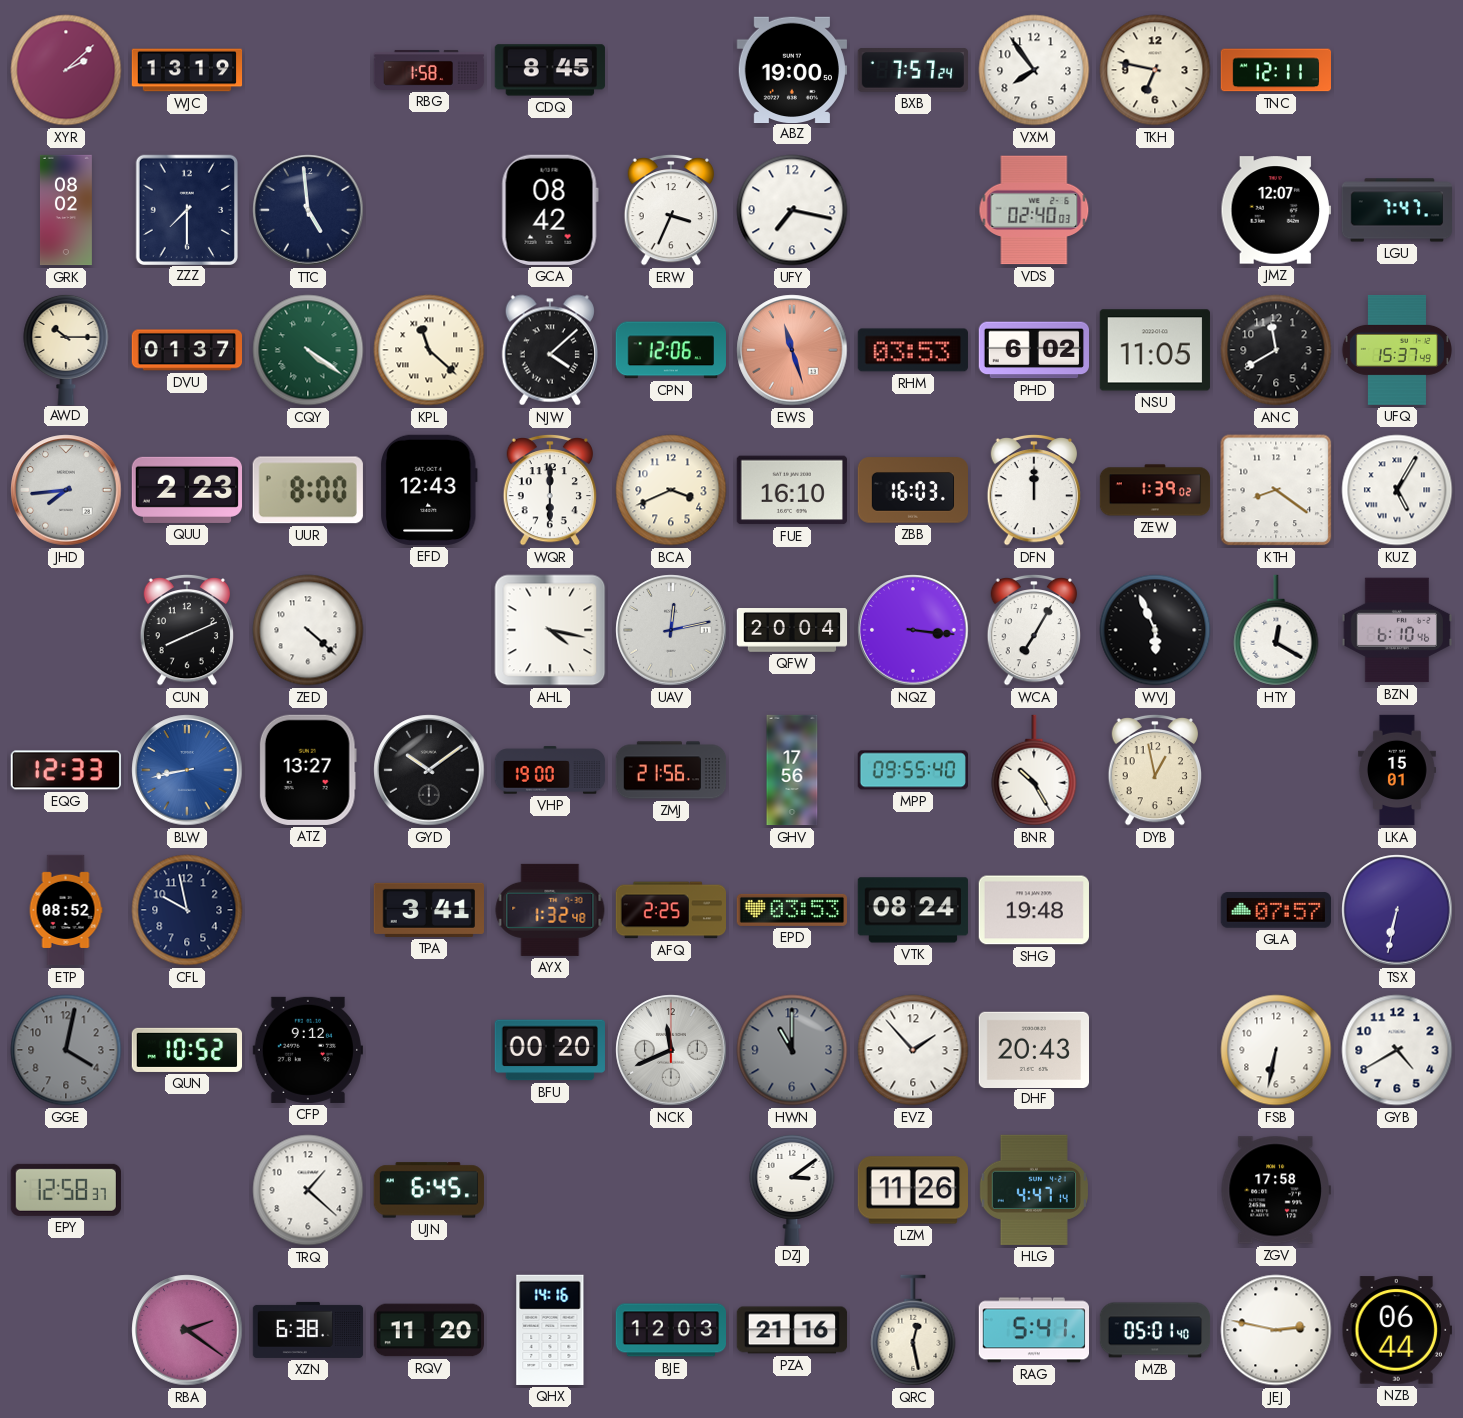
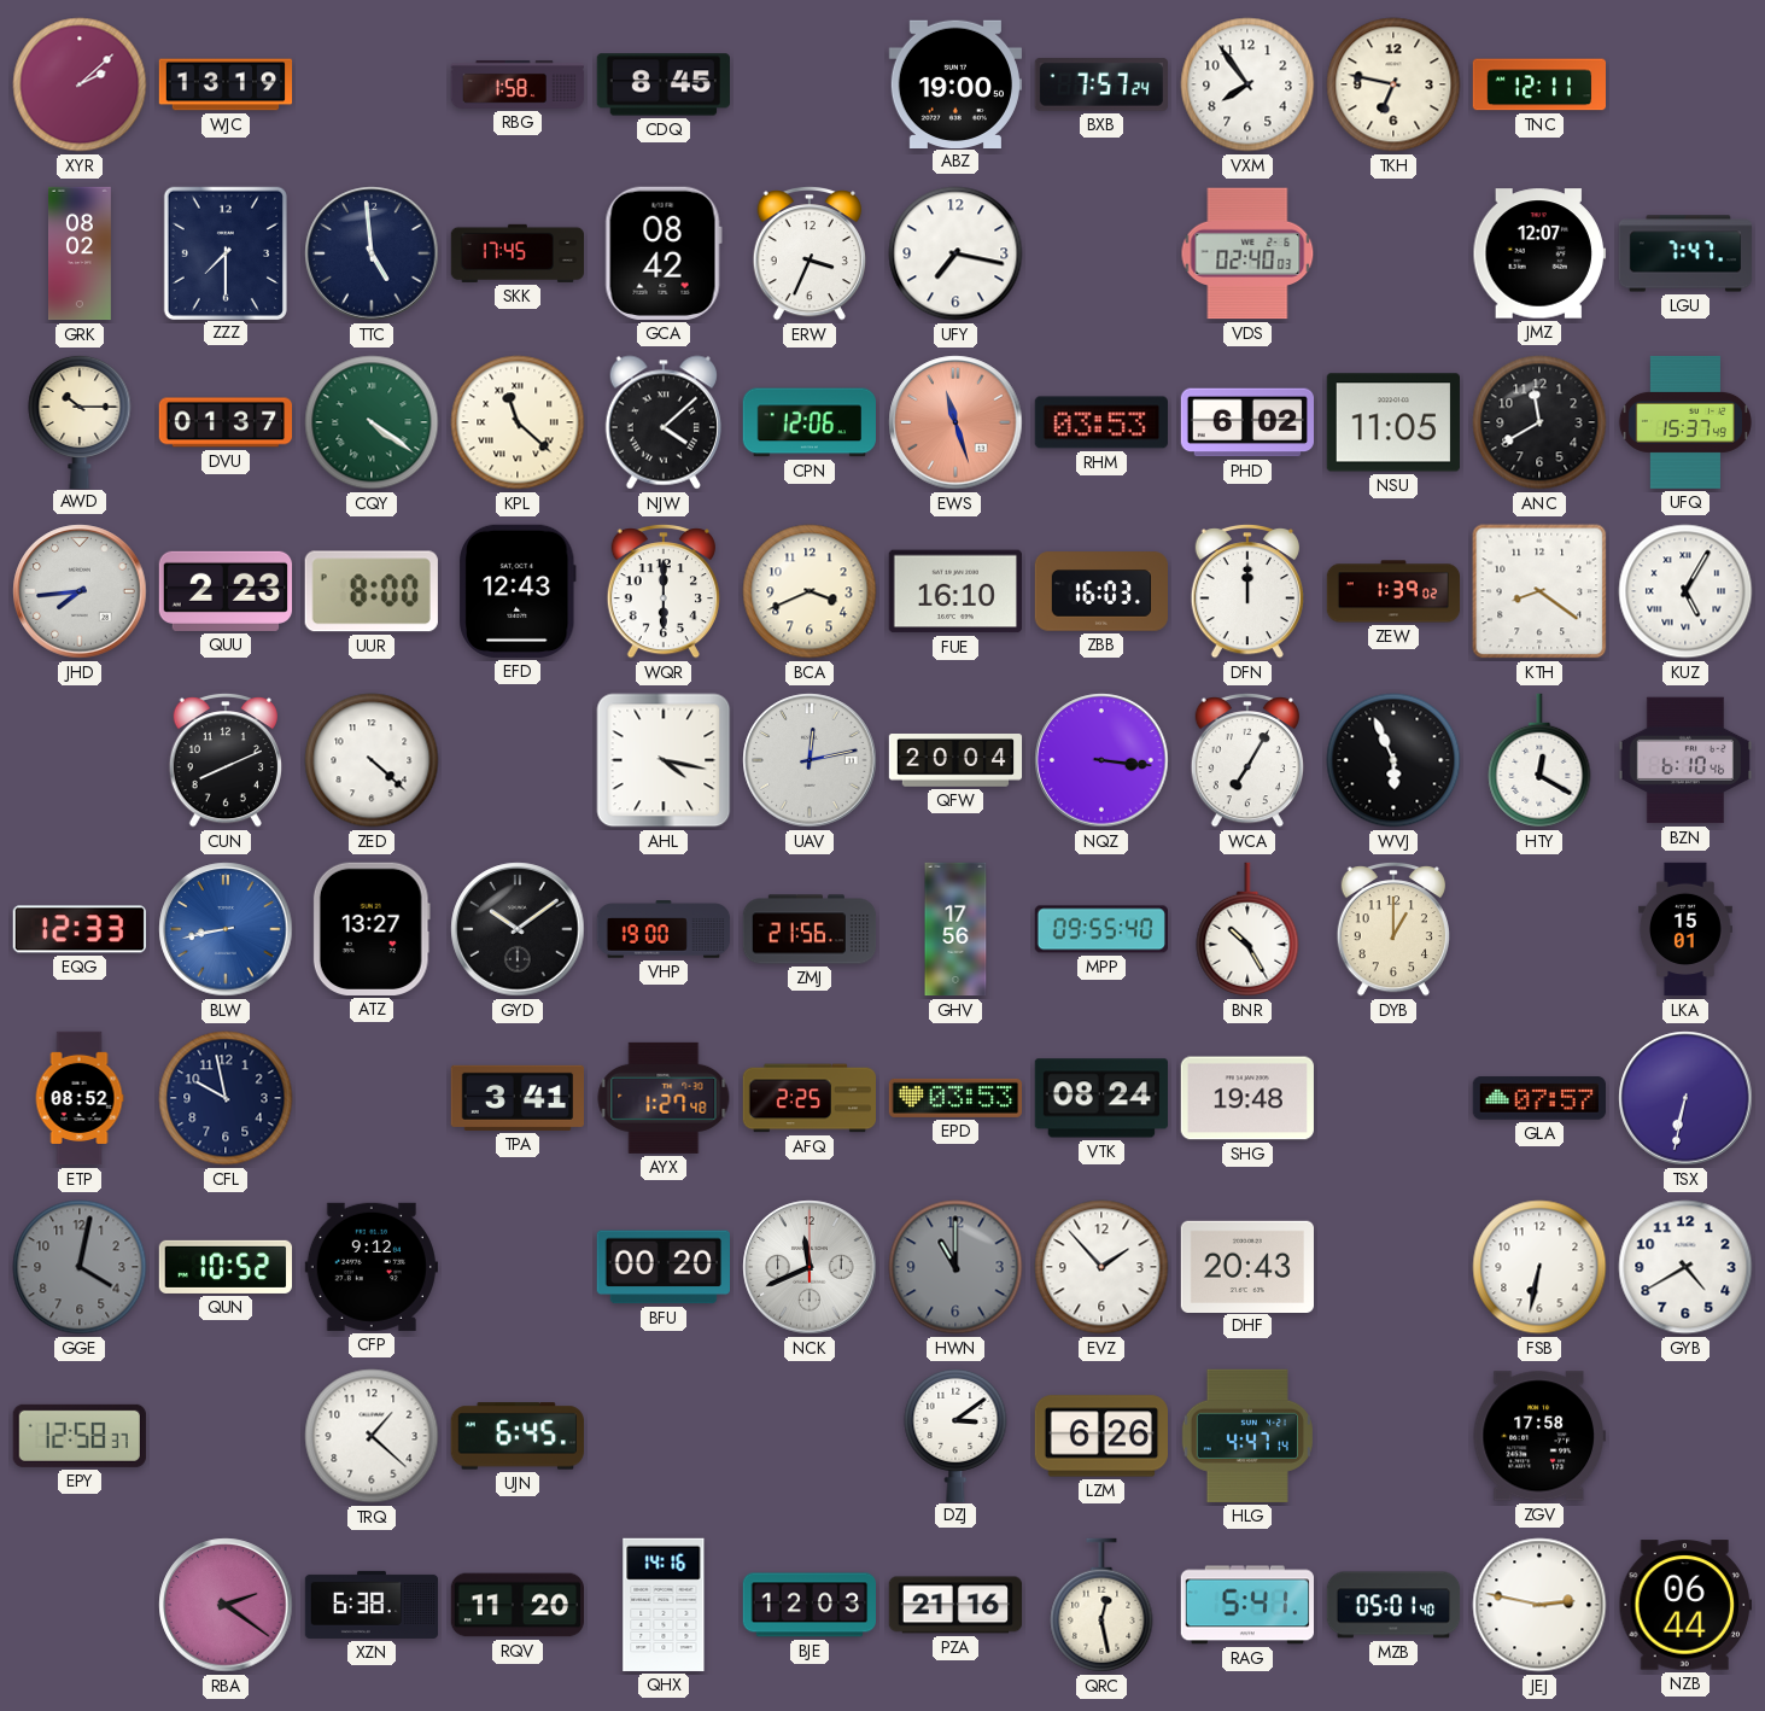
SKK: none -> 17:45 (516, 253)
DYB: 12:58 -> 1:00 (1392, 929)
AYX: 1:32 -> 1:27 (664, 1098)
LZM: 11:26 -> 6:26 (1100, 1436)
